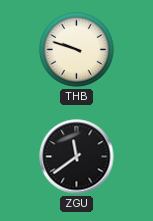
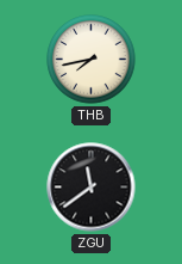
THB: 9:48 -> 7:43 (92, 60)
